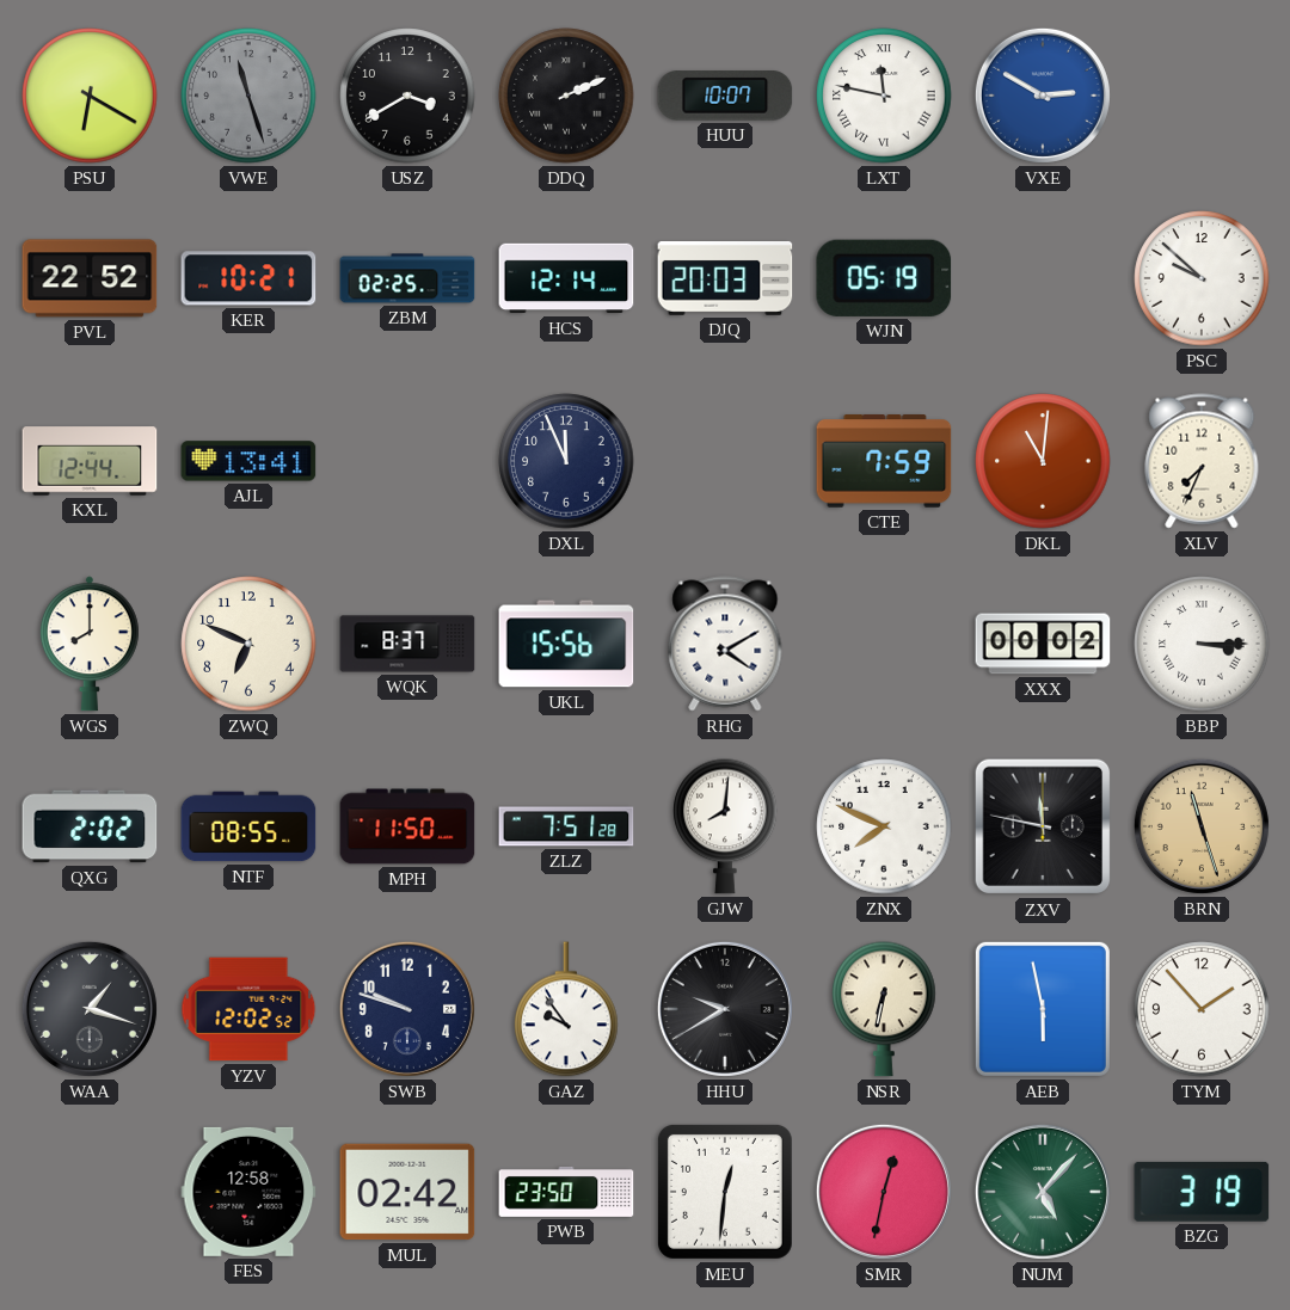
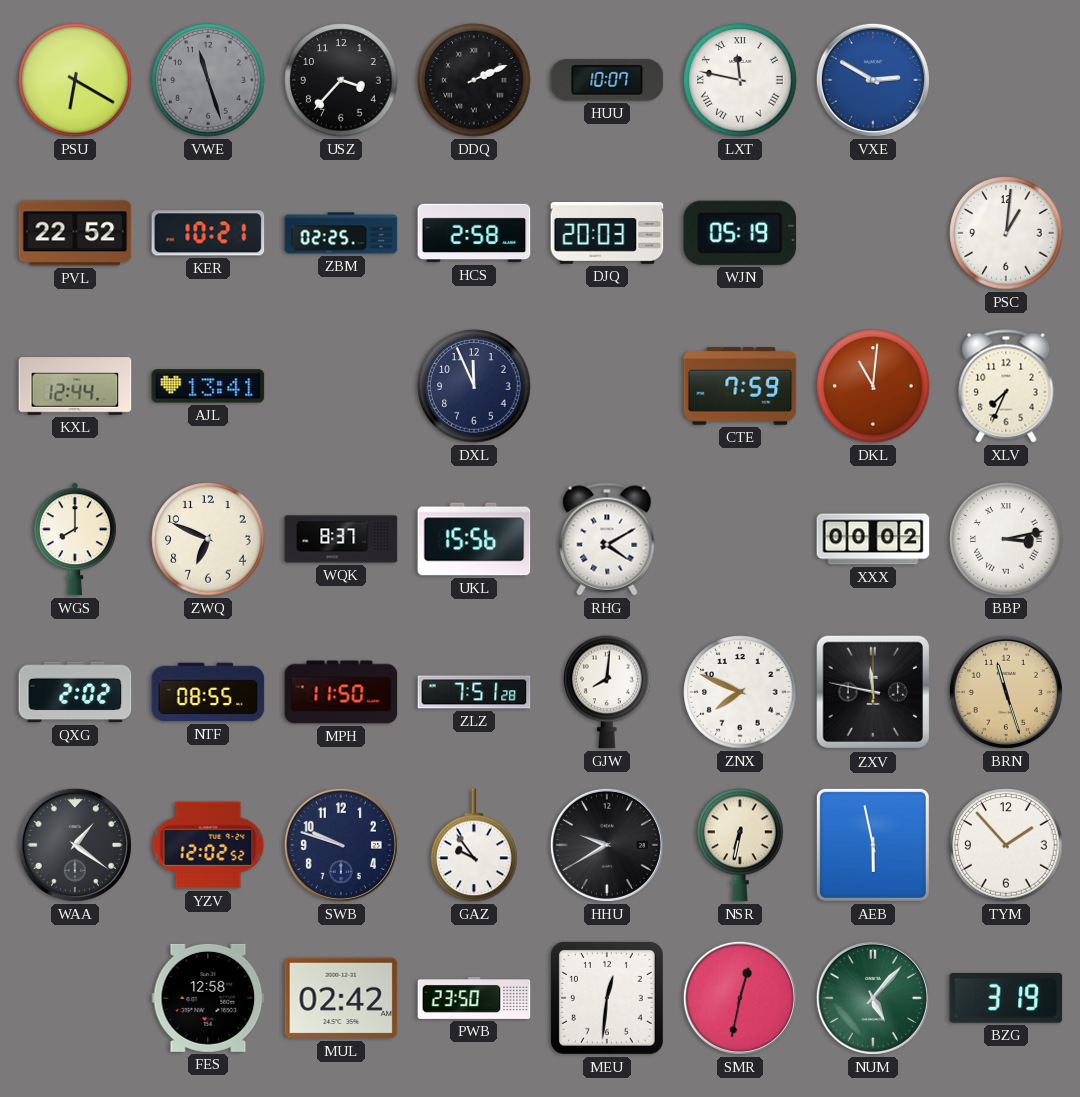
USZ: 3:40 -> 3:37 (341, 80)
HCS: 12:14 -> 2:58 (474, 233)
PSC: 9:52 -> 1:01 (1006, 233)
BBP: 3:15 -> 3:13 (1006, 539)
WAA: 1:18 -> 1:21 (75, 845)
